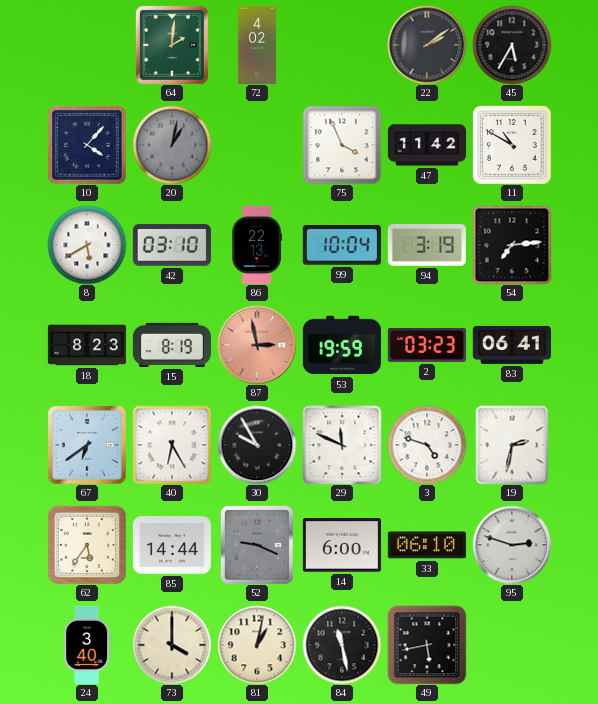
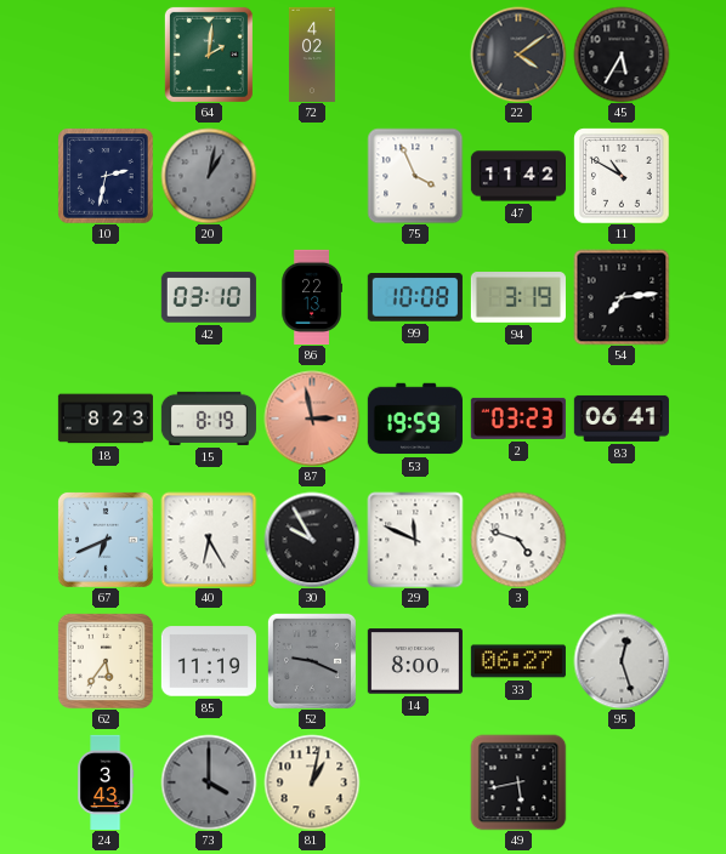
22: 2:09 -> 4:09 (518, 55)
10: 4:07 -> 2:32 (106, 176)
8: 5:40 -> none (87, 245)
99: 10:04 -> 10:08 (415, 298)
67: 6:39 -> 6:41 (106, 540)
19: 2:32 -> none (512, 445)
85: 14:44 -> 11:19 (209, 661)
14: 6:00 -> 8:00 (415, 661)
33: 06:10 -> 06:27 (518, 661)
95: 2:48 -> 12:27 (622, 661)
24: 3:40 -> 3:43 (106, 781)
73 dial: cream -> grey (209, 782)
84: 11:28 -> none (342, 645)
